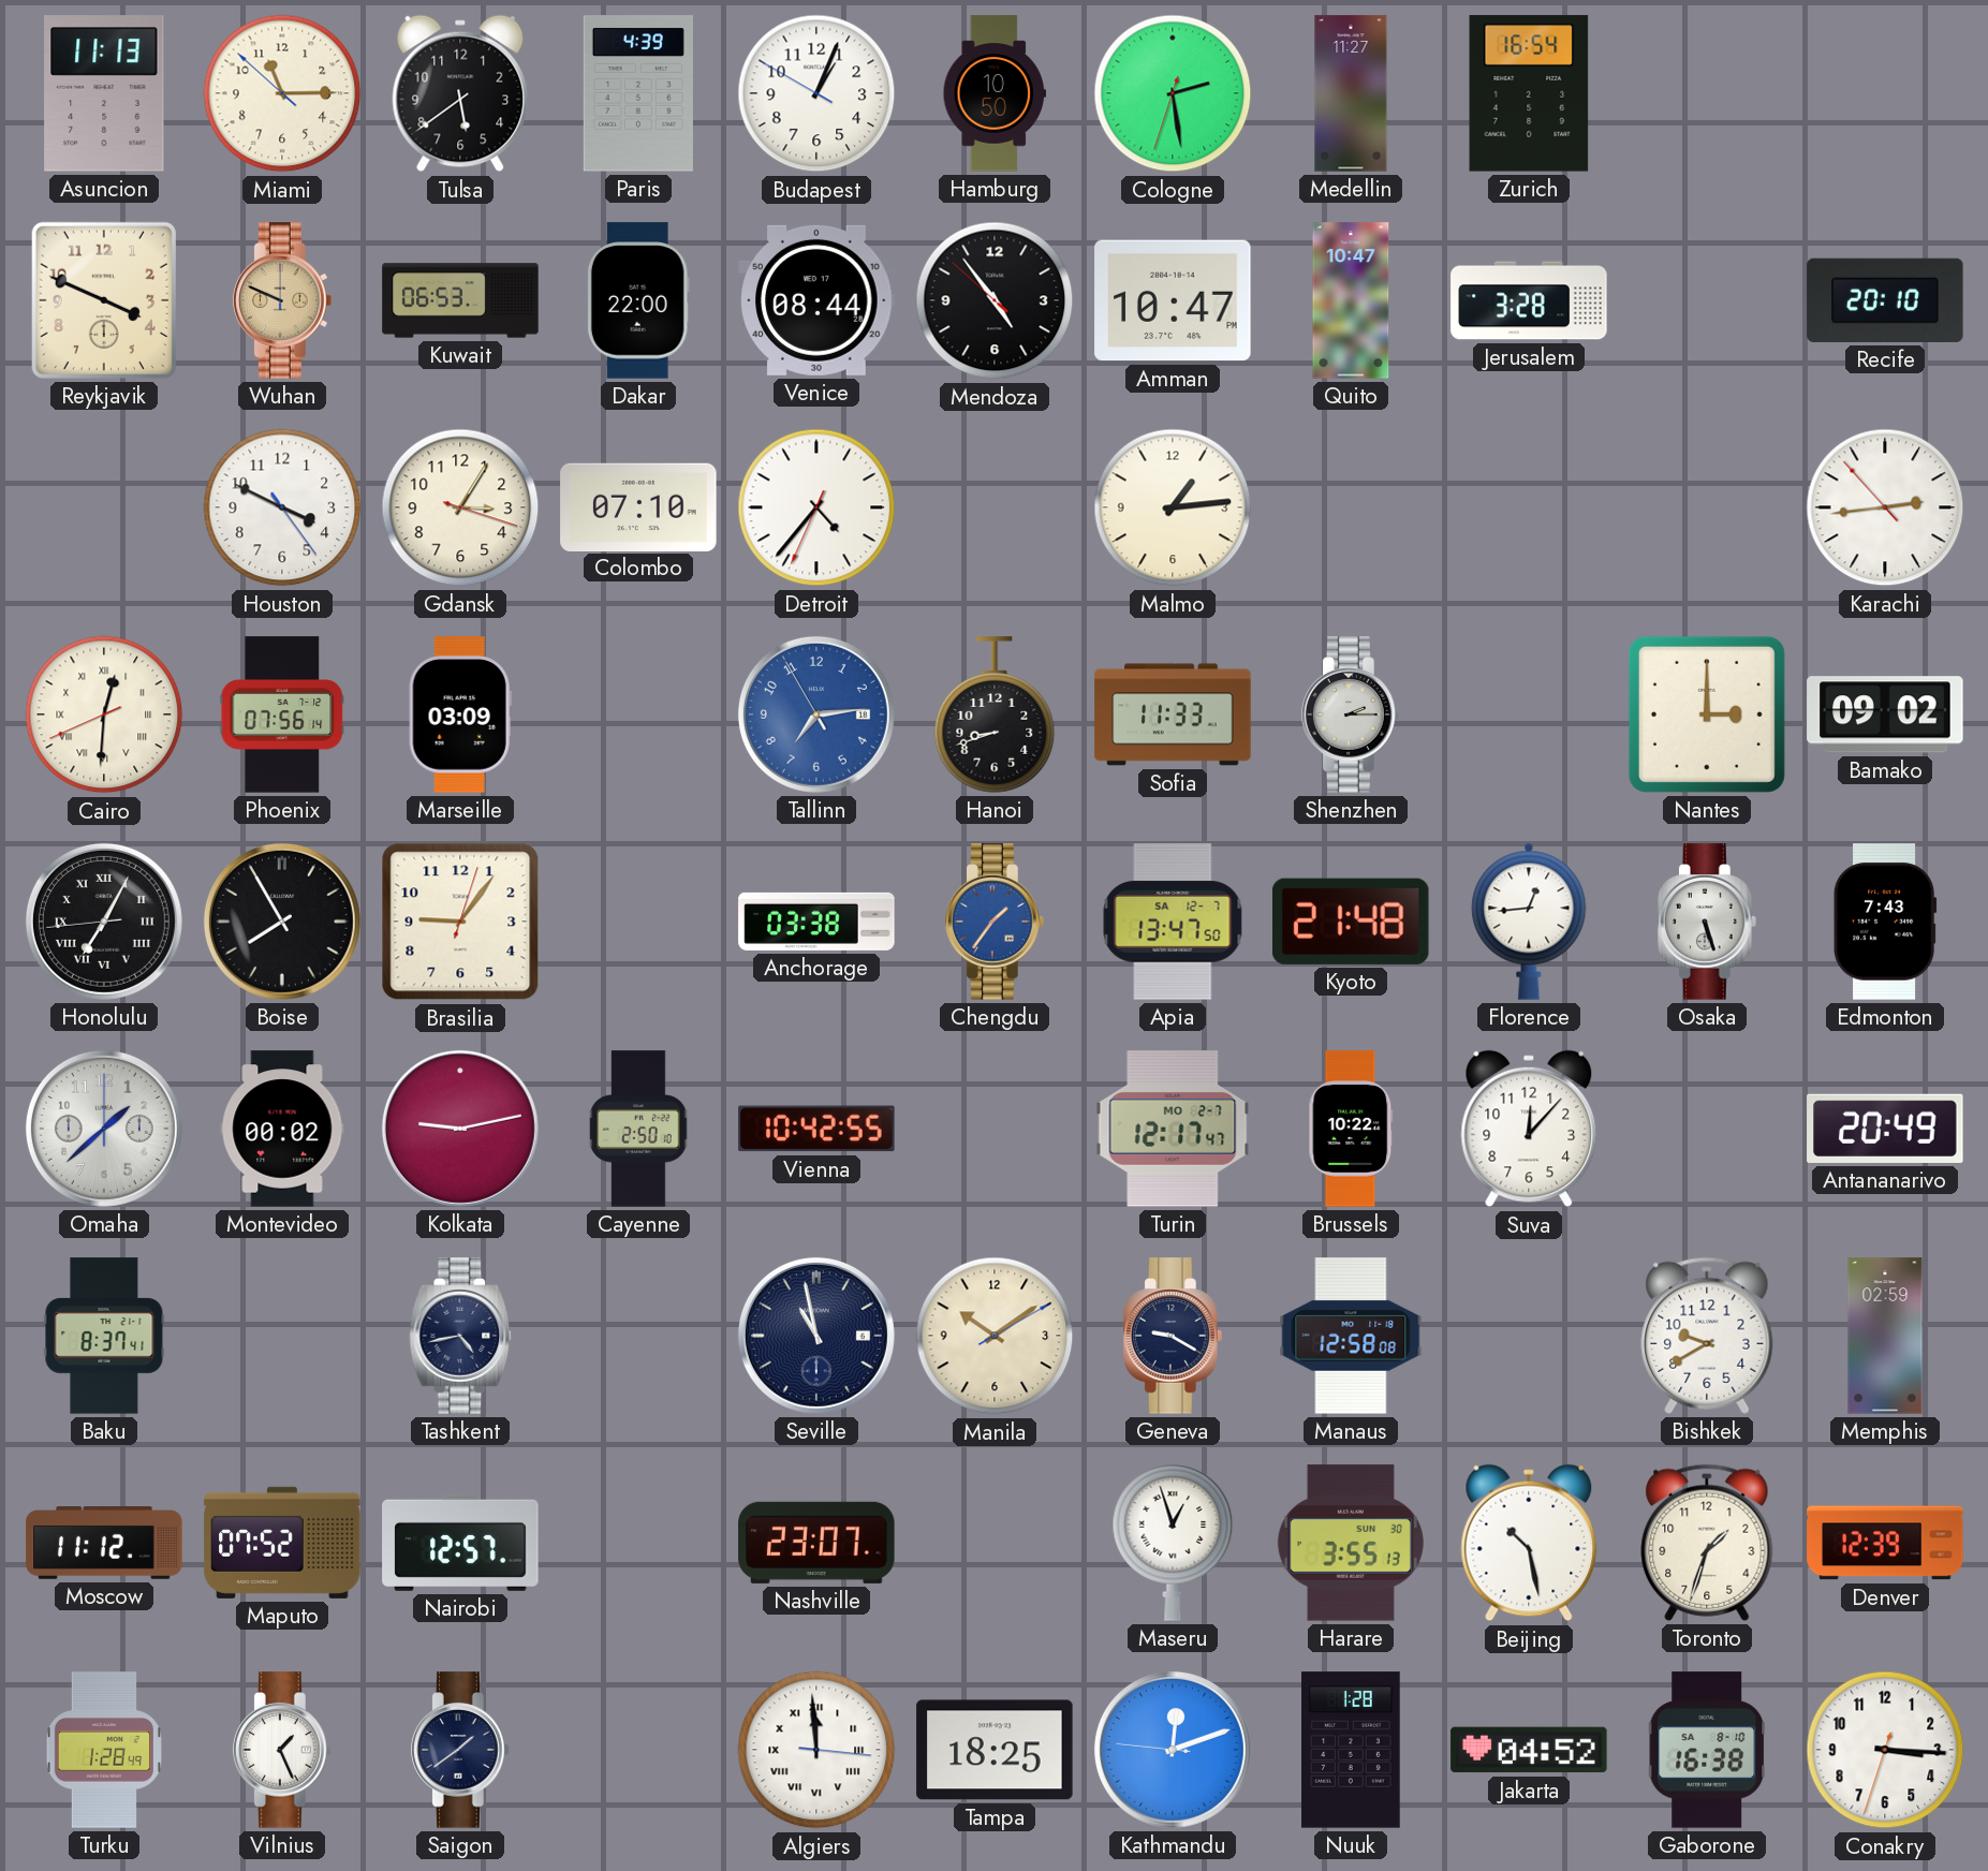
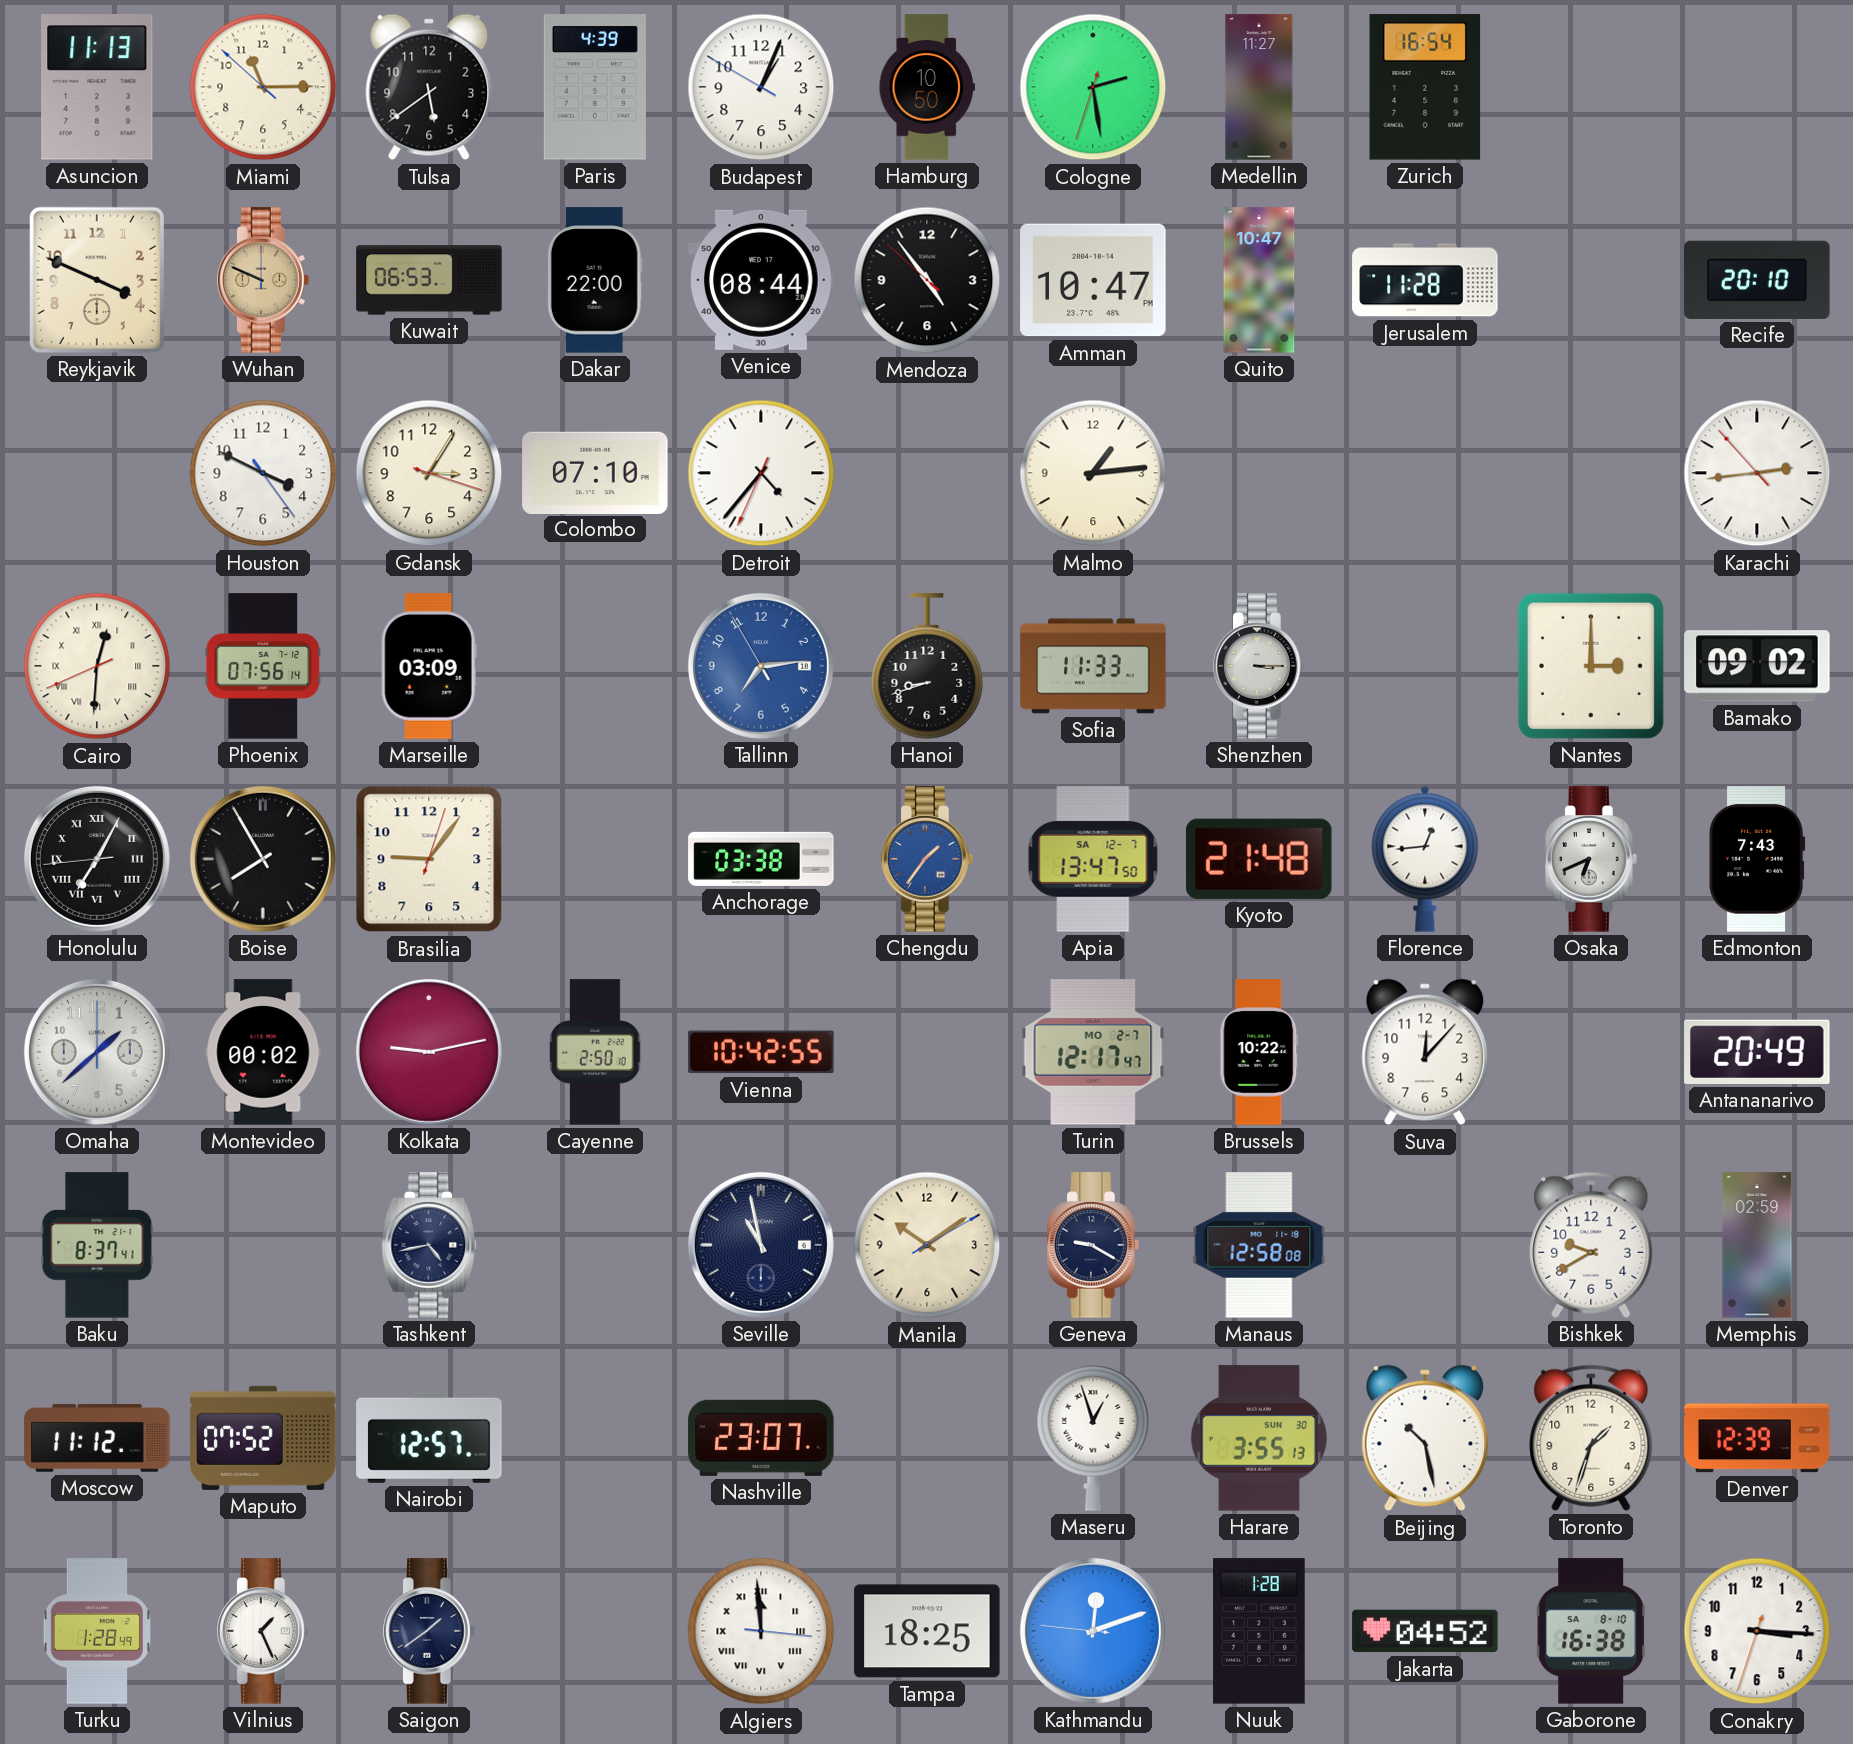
Jerusalem: 3:28 -> 11:28 (1425, 280)
Shenzhen: 2:15 -> 3:15 (1259, 666)
Osaka: 5:27 -> 6:41 (1591, 859)
